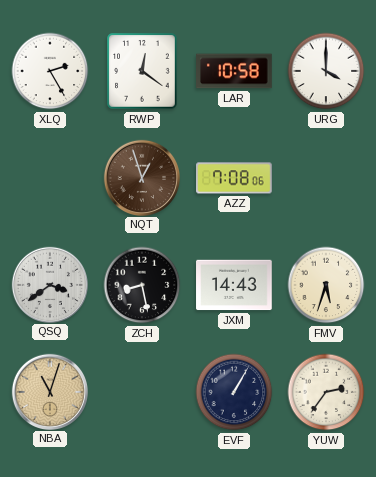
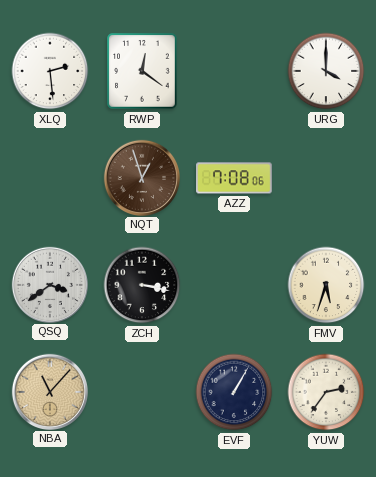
XLQ: 2:25 -> 2:29 (50, 71)
LAR: 10:58 -> none (234, 71)
ZCH: 8:28 -> 3:17 (142, 285)
JXM: 14:43 -> none (234, 285)
NBA: 11:03 -> 11:07 (49, 391)
